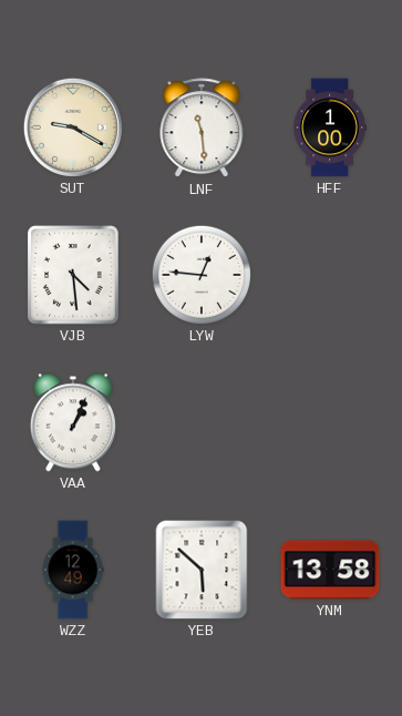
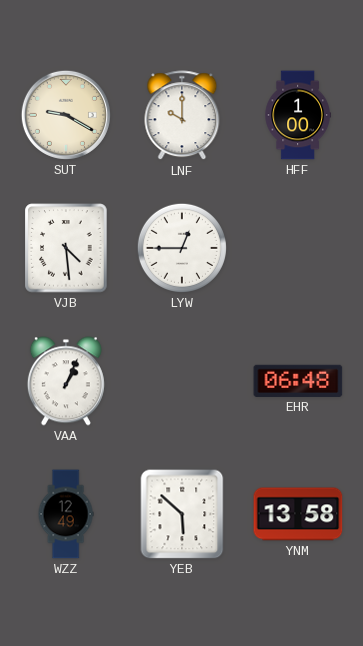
LNF: 11:29 -> 10:00 (182, 116)
LYW: 12:46 -> 12:45 (182, 248)
EHR: none -> 06:48 (298, 381)
